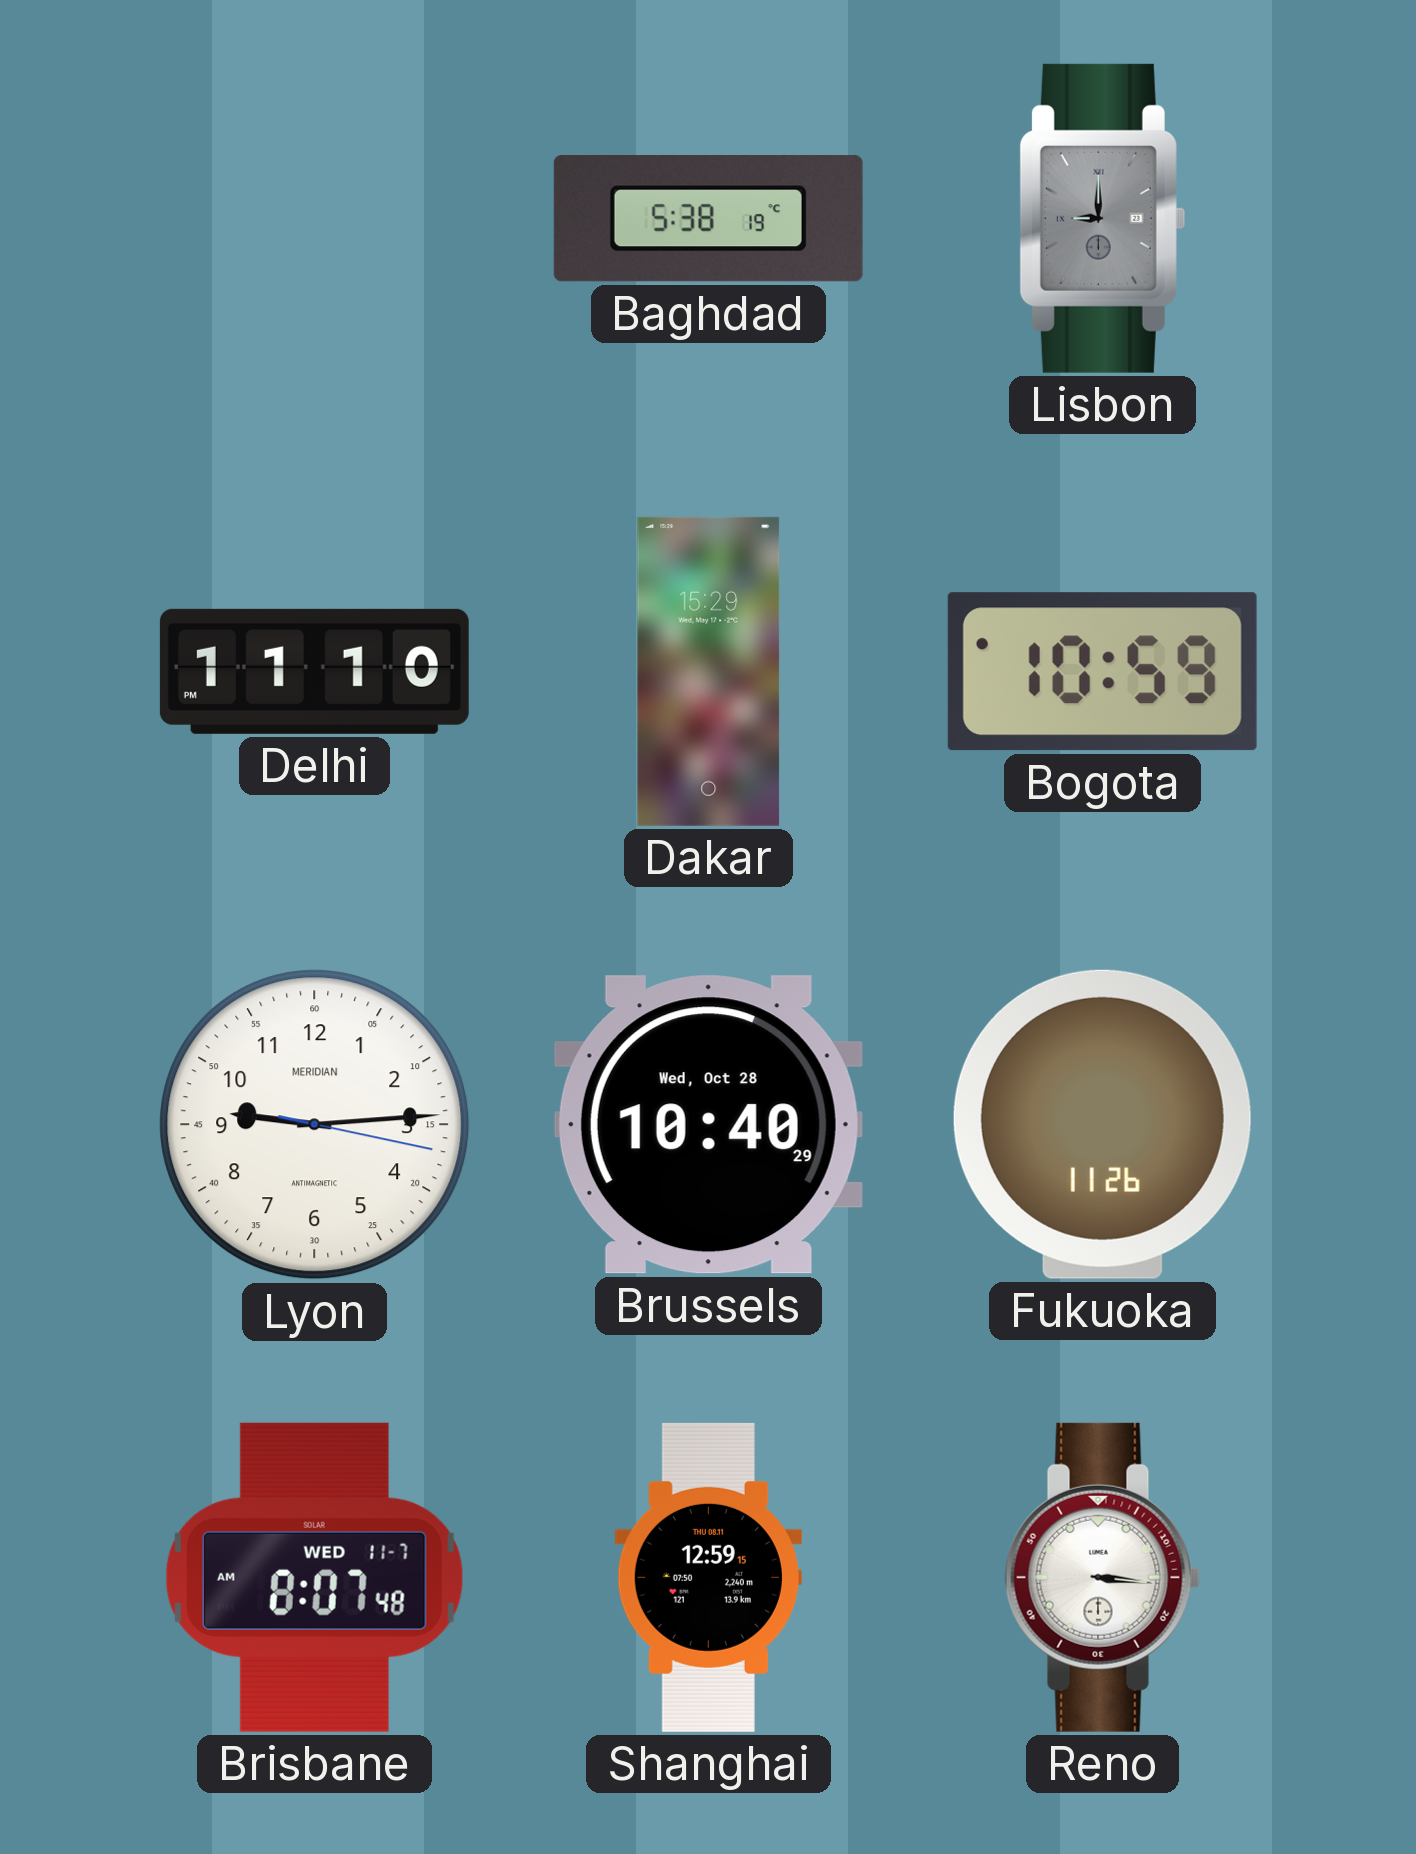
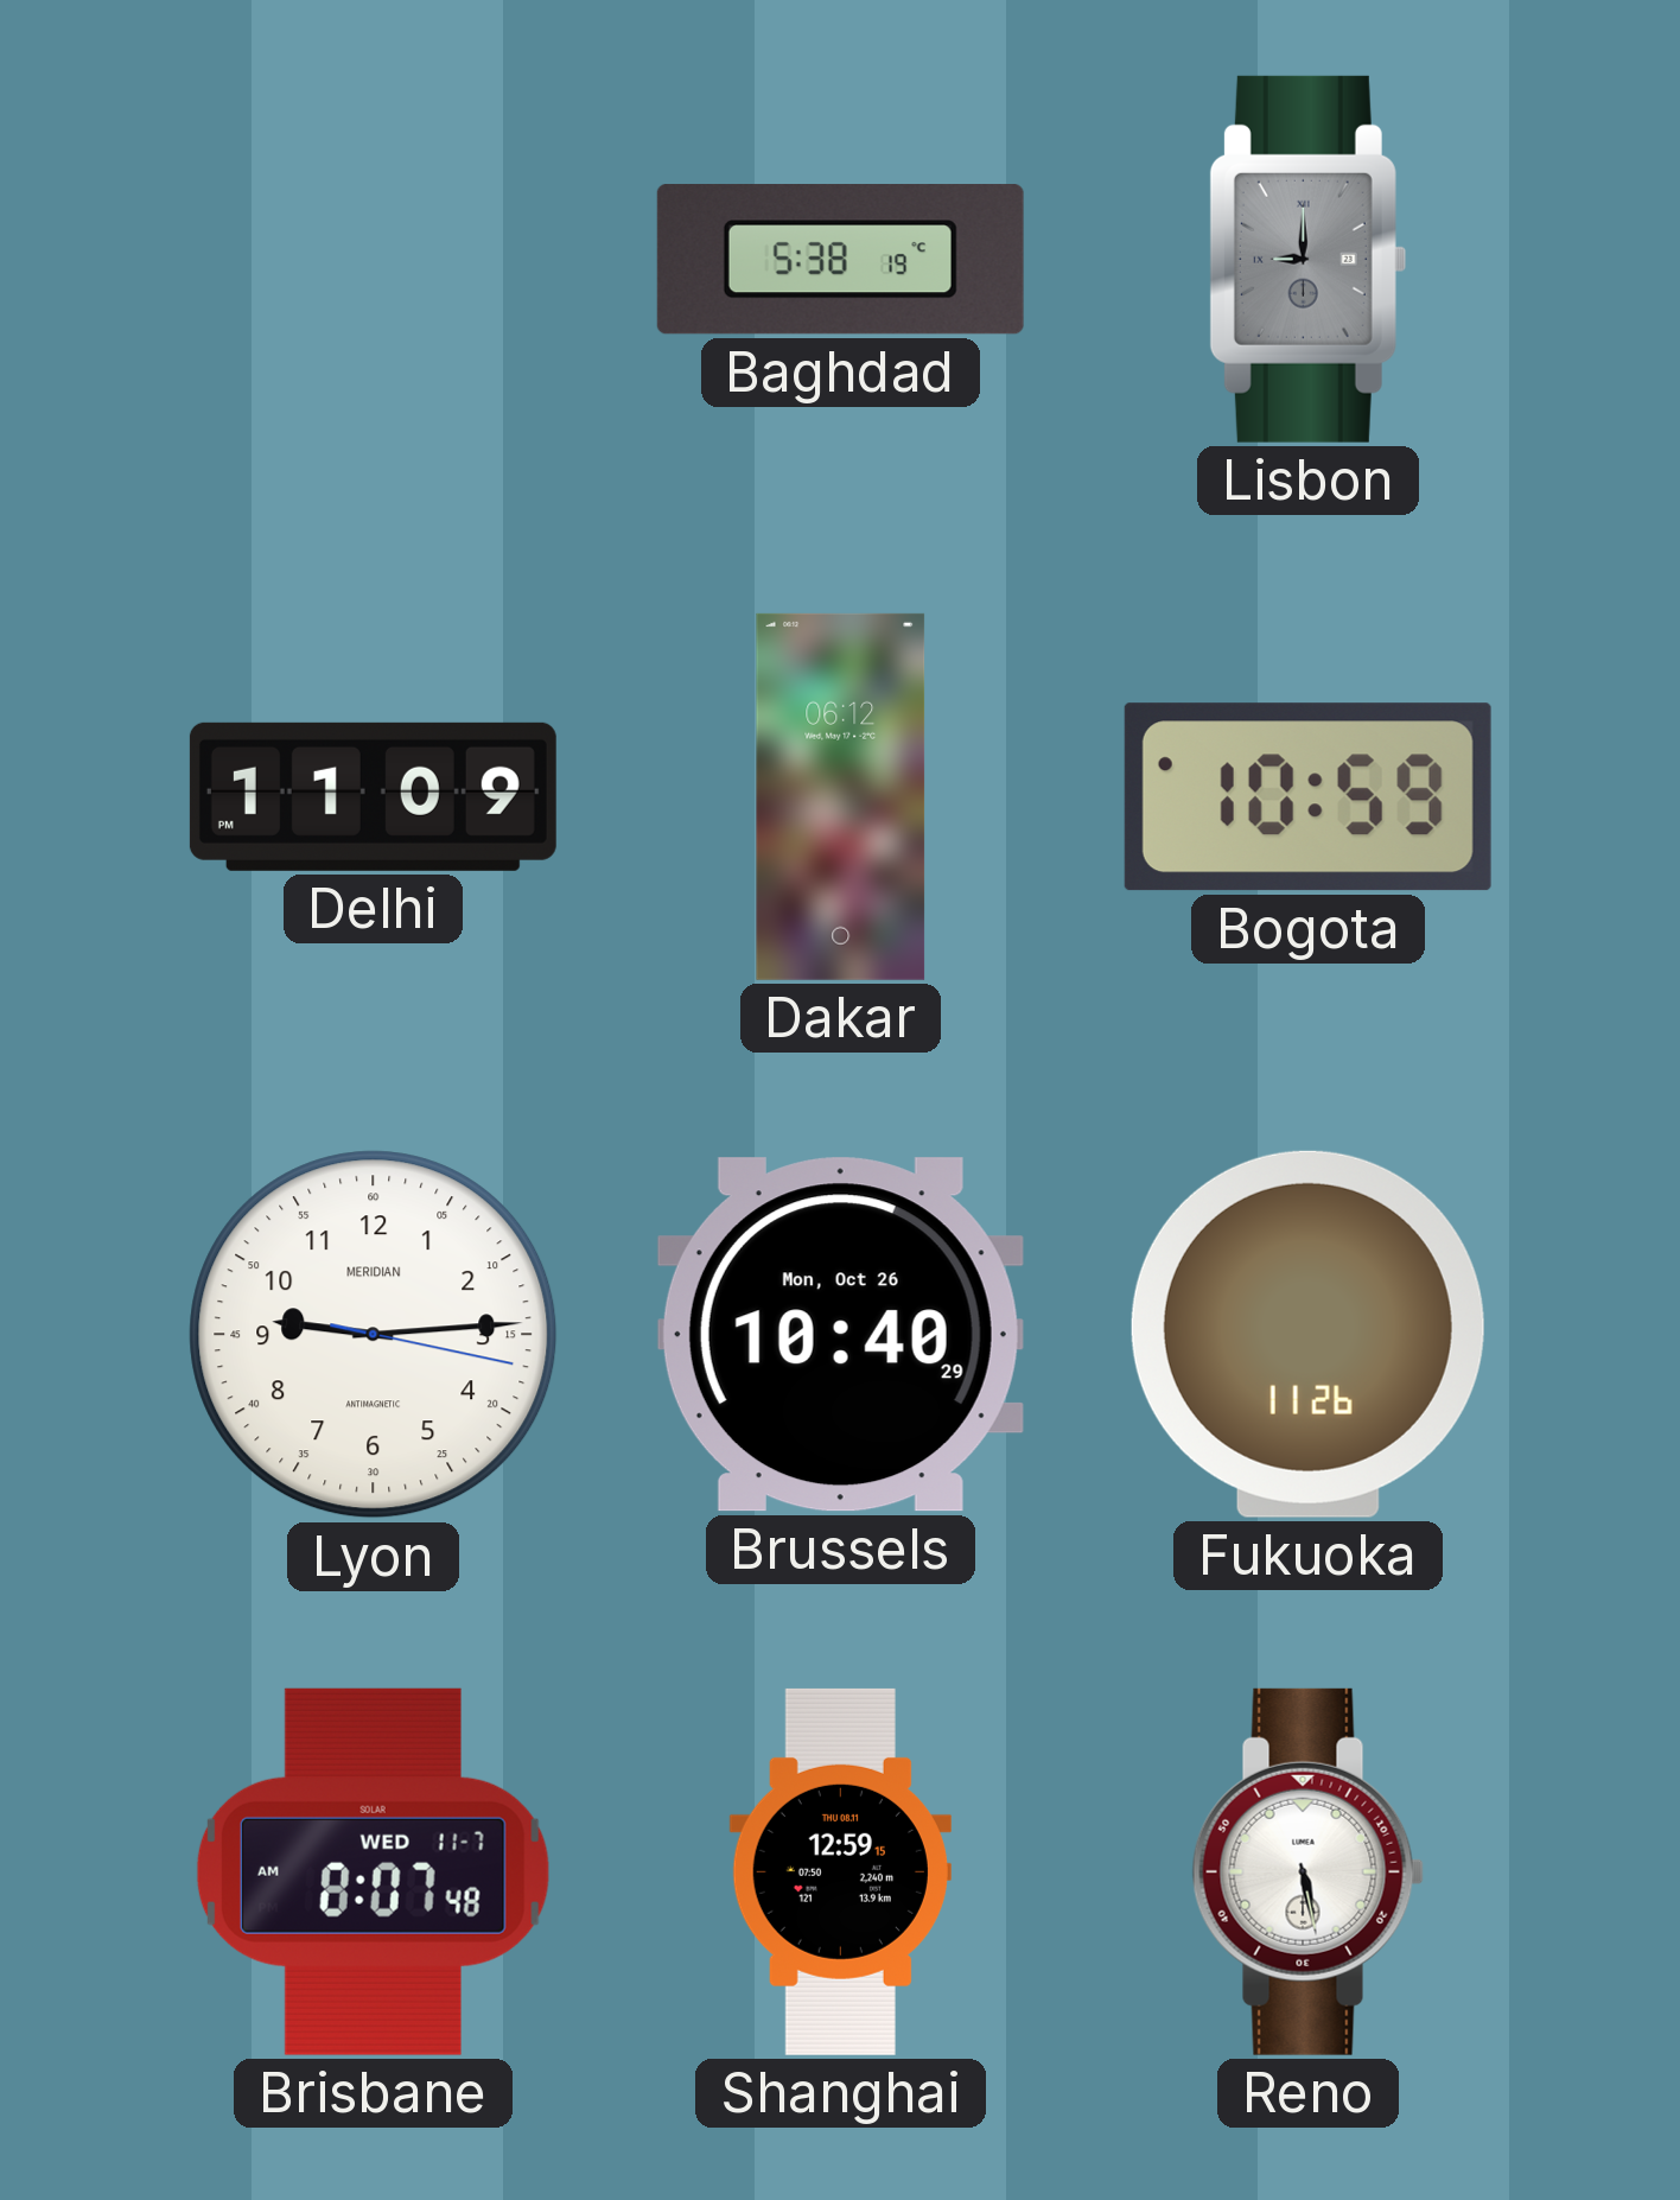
Delhi: 11:10 -> 11:09 (373, 796)
Dakar: 15:29 -> 06:12 (841, 796)
Brussels date: Wed, Oct 28 -> Mon, Oct 26 (840, 1335)
Reno: 3:16 -> 5:28 (1307, 1871)
